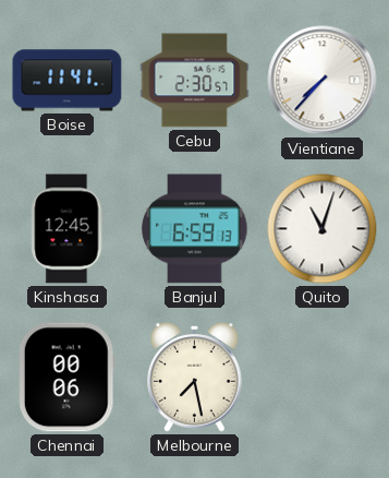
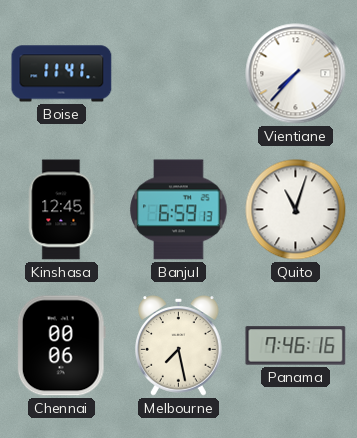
Cebu: 2:30 -> none (195, 81)
Panama: none -> 7:46 (296, 346)
